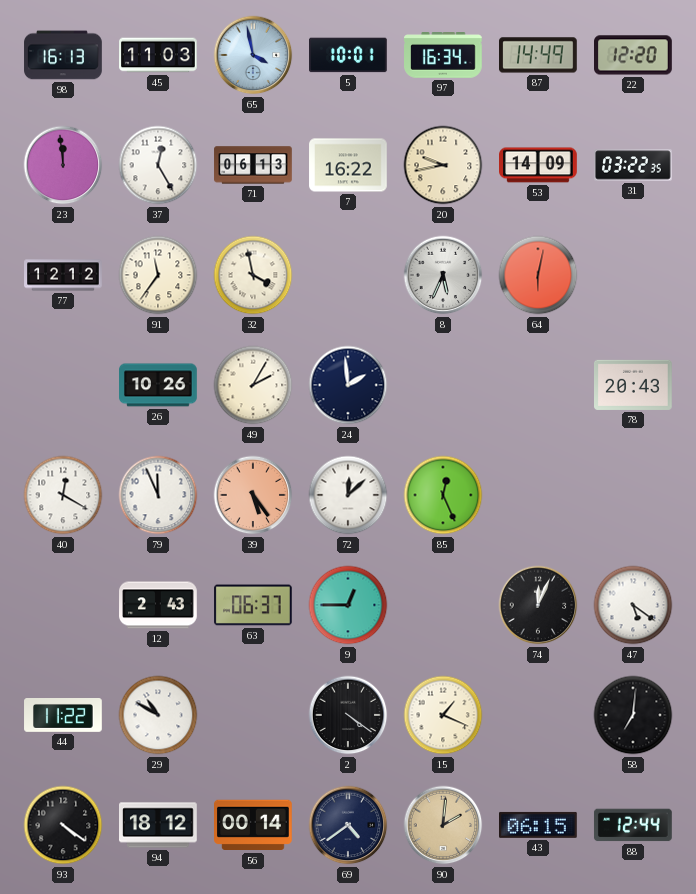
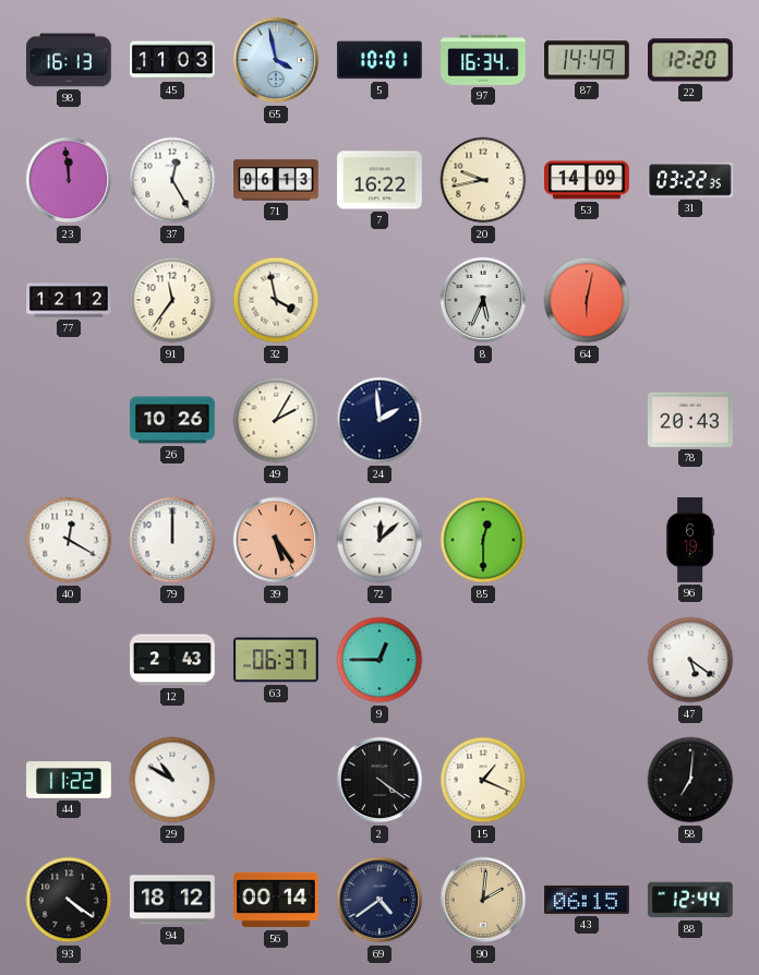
79: 11:56 -> 12:00 (172, 540)
85: 12:26 -> 12:30 (483, 540)
96: none -> 6:19 (690, 540)
74: 12:04 -> none (538, 605)
